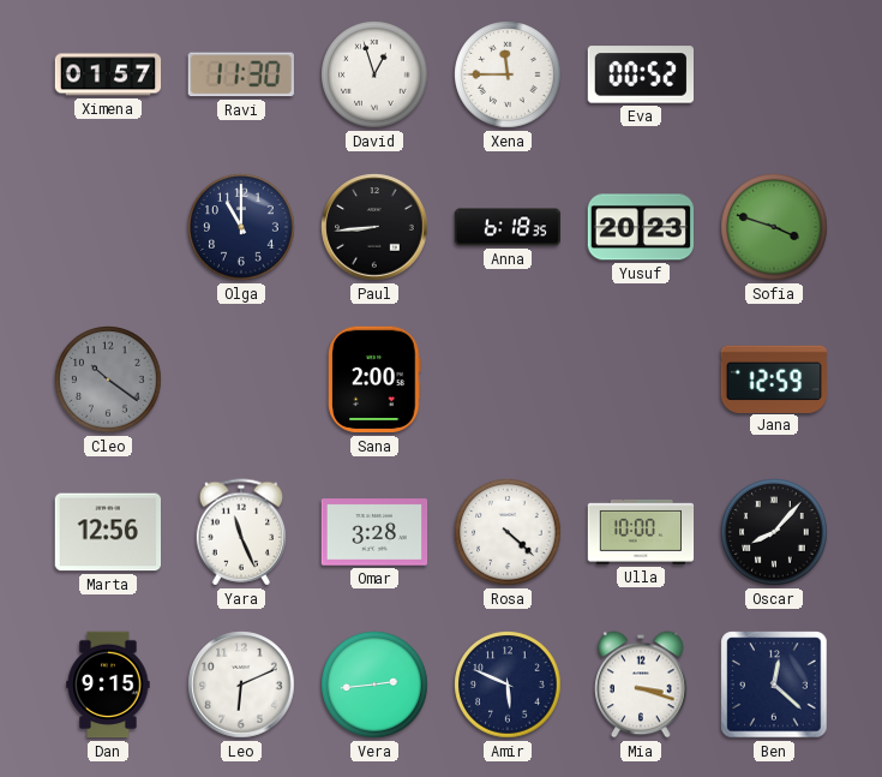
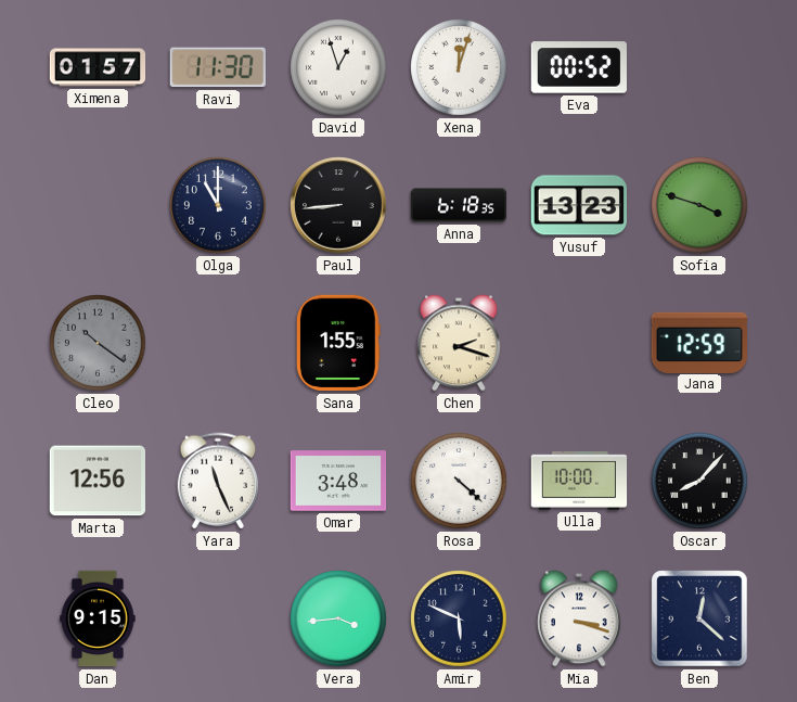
Xena: 11:45 -> 12:03 (459, 67)
Yusuf: 20:23 -> 13:23 (578, 205)
Sana: 2:00 -> 1:55 (338, 343)
Chen: none -> 2:18 (459, 343)
Omar: 3:28 -> 3:48 (338, 481)
Leo: 6:11 -> none (241, 685)
Vera: 2:44 -> 3:44 (338, 618)
